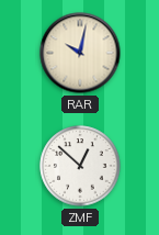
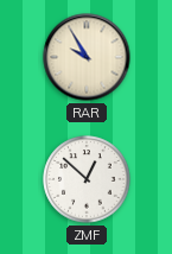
RAR: 10:02 -> 9:55 (87, 57)
